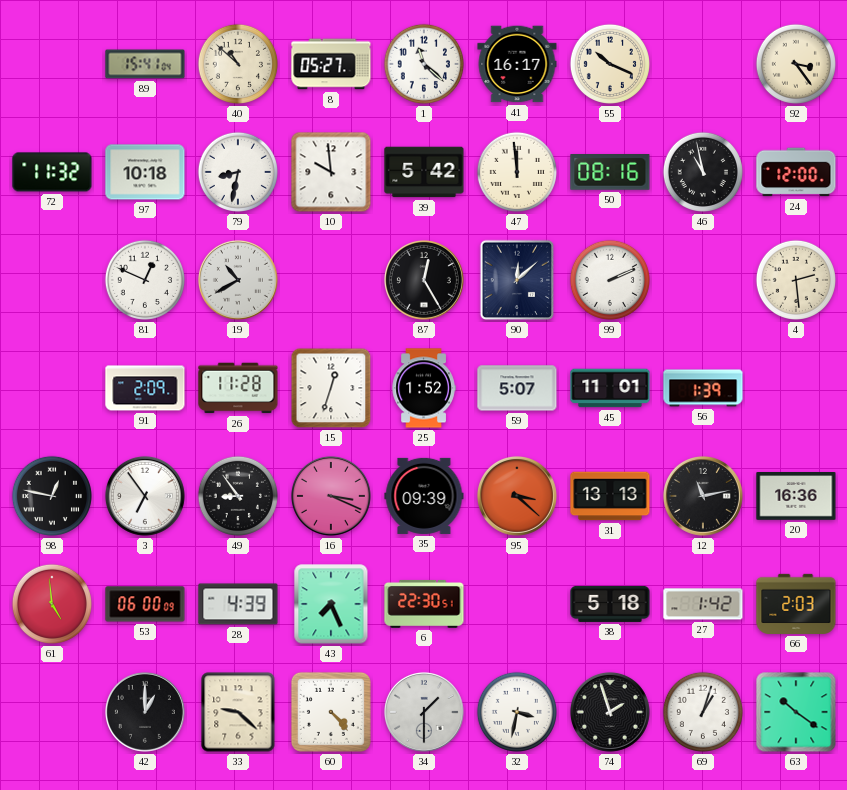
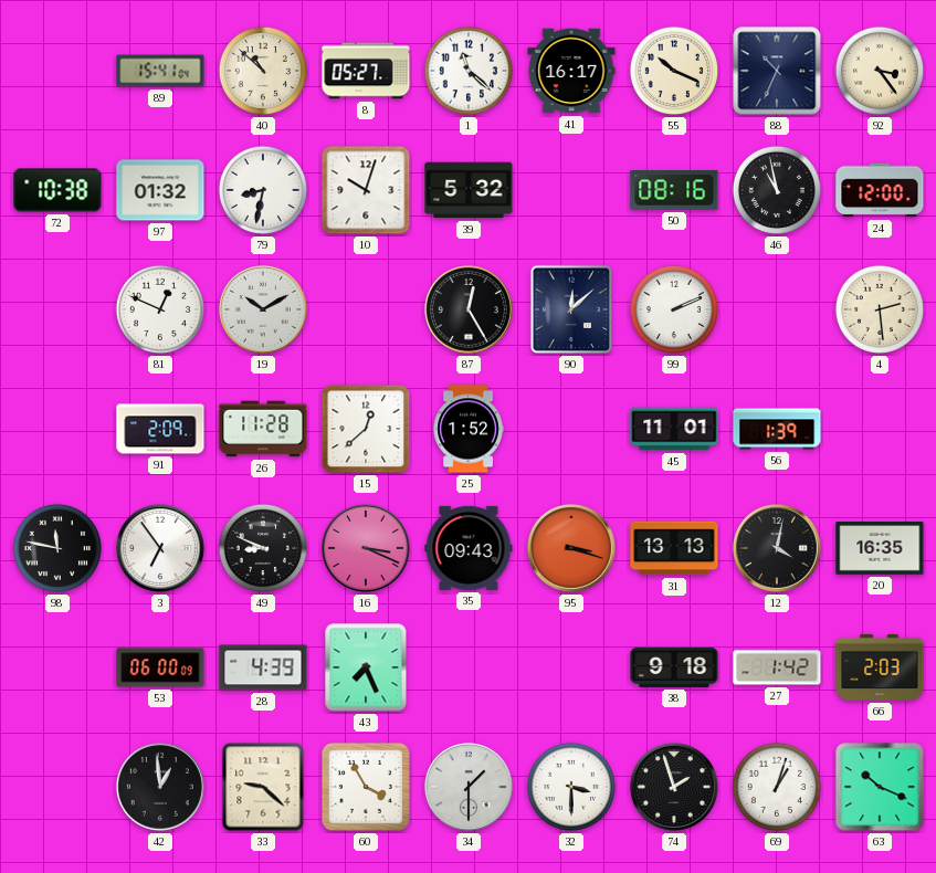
88: none -> 10:34 (777, 71)
72: 11:32 -> 10:38 (57, 190)
97: 10:18 -> 01:32 (160, 190)
10: 9:59 -> 10:03 (366, 190)
39: 5:42 -> 5:32 (469, 190)
47: 11:59 -> none (517, 172)
19: 10:40 -> 10:10 (263, 309)
15: 12:33 -> 12:38 (366, 429)
59: 5:07 -> none (517, 388)
98: 12:47 -> 11:47 (57, 548)
49: 8:54 -> 8:49 (263, 548)
35: 09:39 -> 09:43 (469, 548)
95: 3:22 -> 3:18 (571, 548)
12: 11:13 -> 4:02 (777, 548)
20: 16:36 -> 16:35 (880, 549)
61: 4:59 -> none (52, 604)
6: 22:30 -> none (424, 604)
38: 5:18 -> 9:18 (674, 667)
42: 1:00 -> 12:59 (160, 787)
60: 4:23 -> 3:55 (366, 787)
32: 3:32 -> 3:30 (571, 787)
63: 10:21 -> 10:19 (880, 787)
